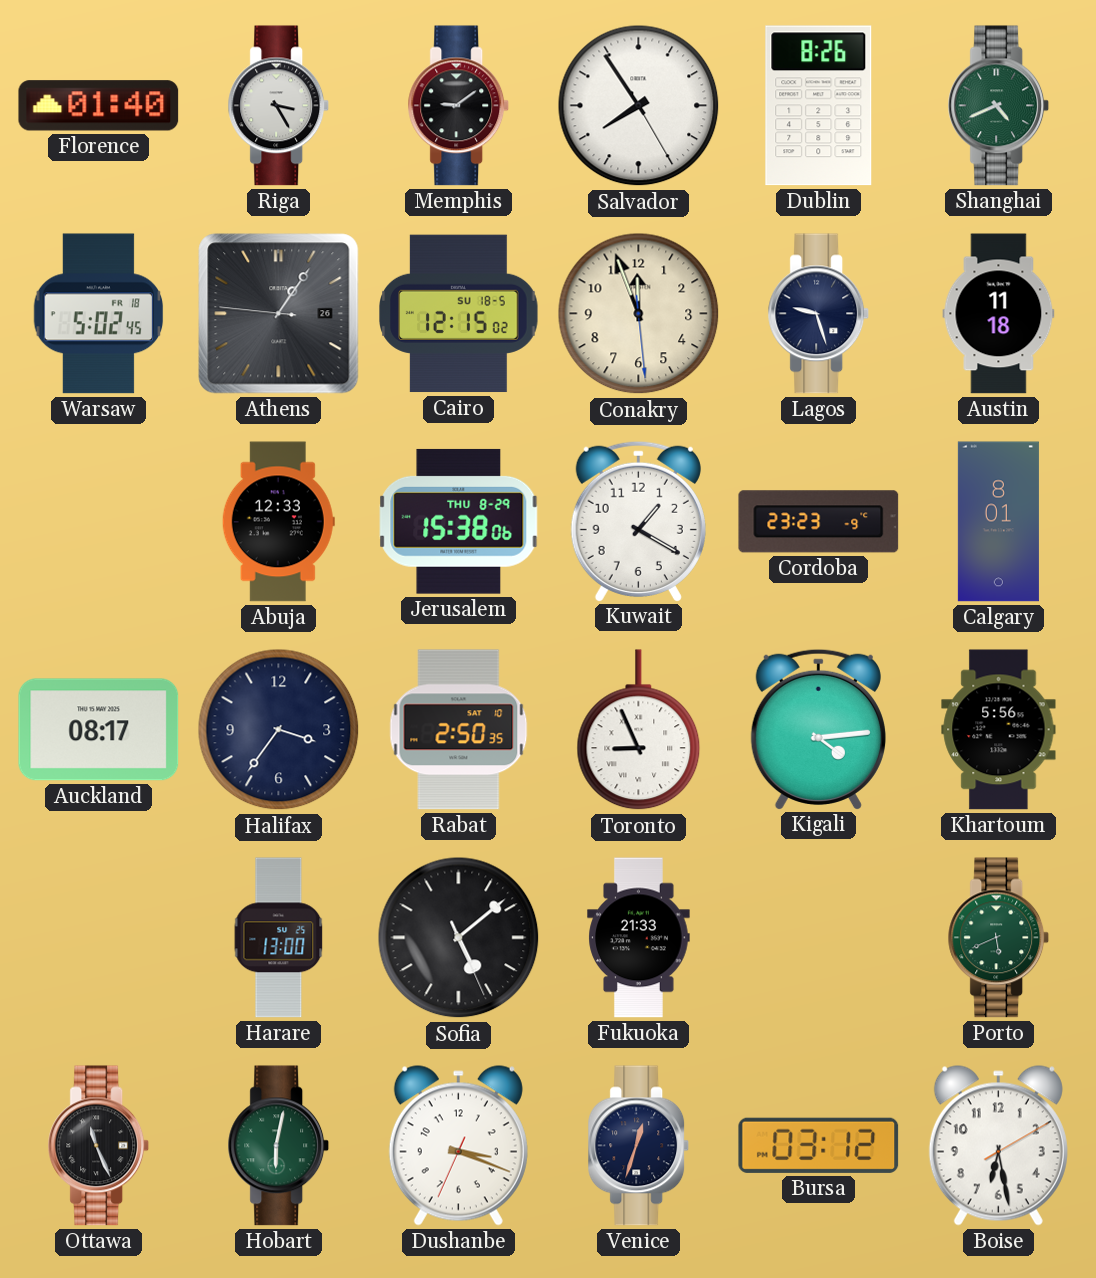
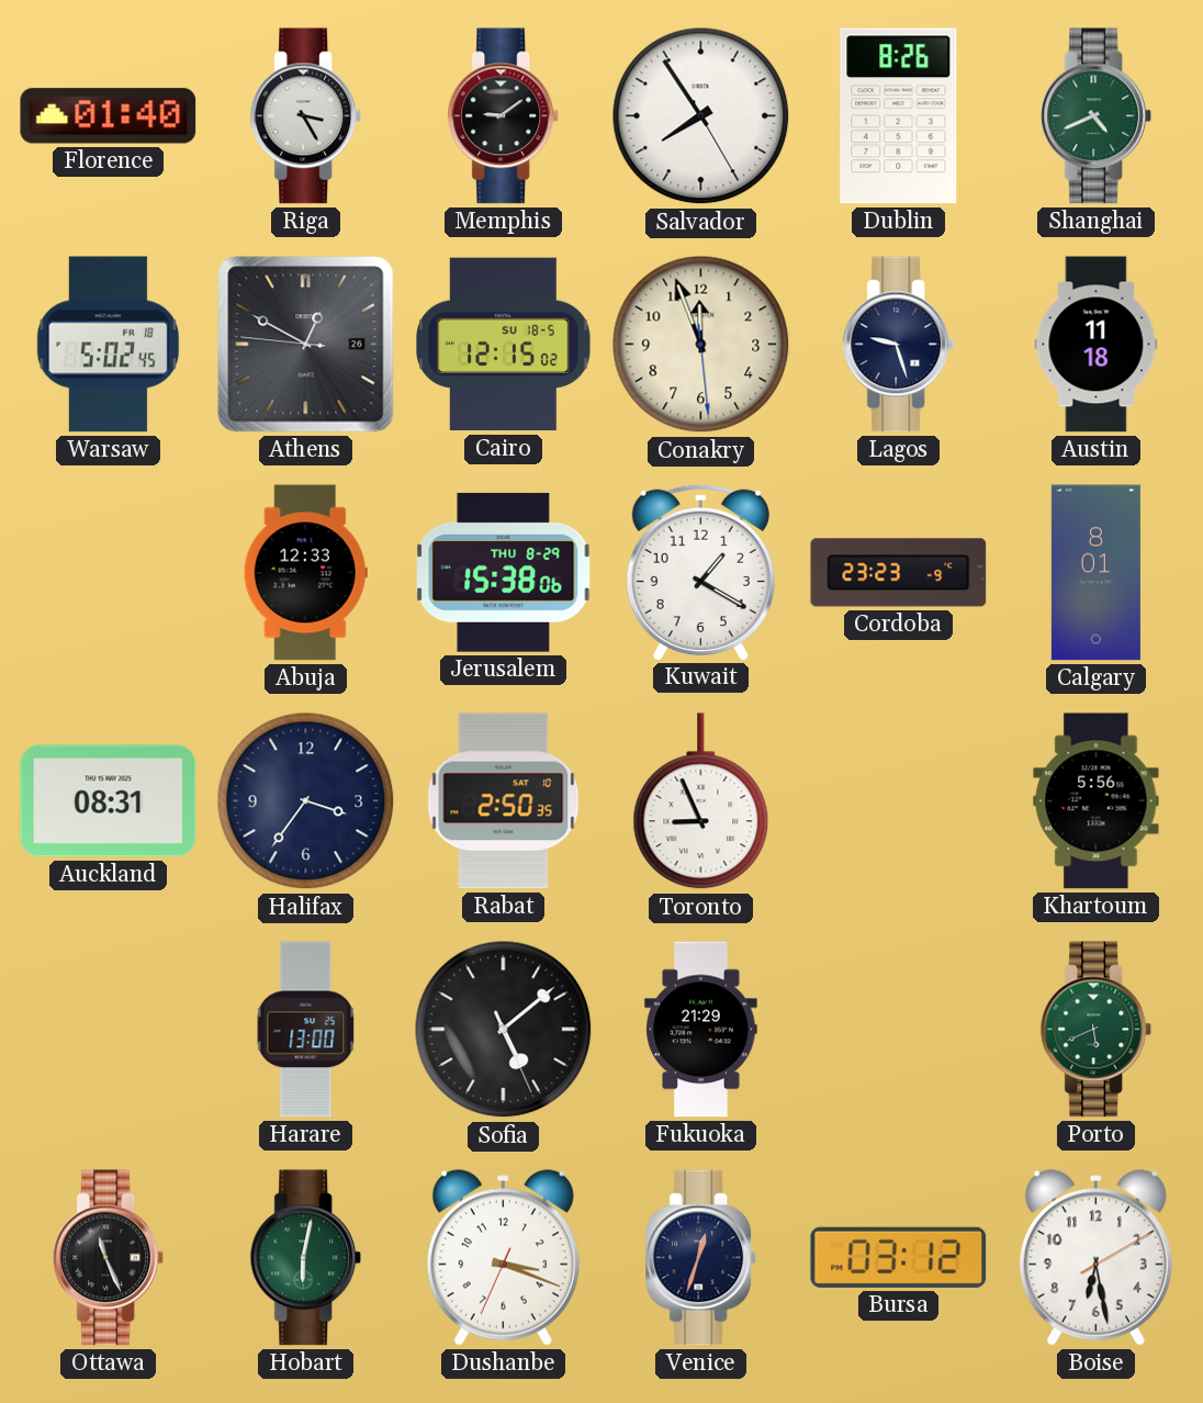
Athens: 1:05 -> 12:49 (306, 345)
Auckland: 08:17 -> 08:31 (109, 801)
Kigali: 4:14 -> none (818, 729)
Fukuoka: 21:33 -> 21:29 (701, 1030)
